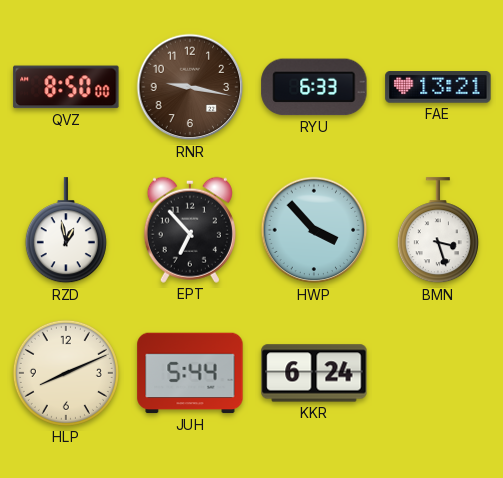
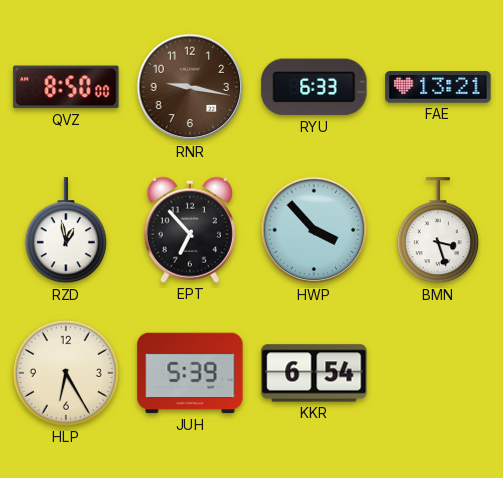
HLP: 8:11 -> 6:25 (66, 373)
JUH: 5:44 -> 5:39 (190, 373)
KKR: 6:24 -> 6:54 (314, 373)
